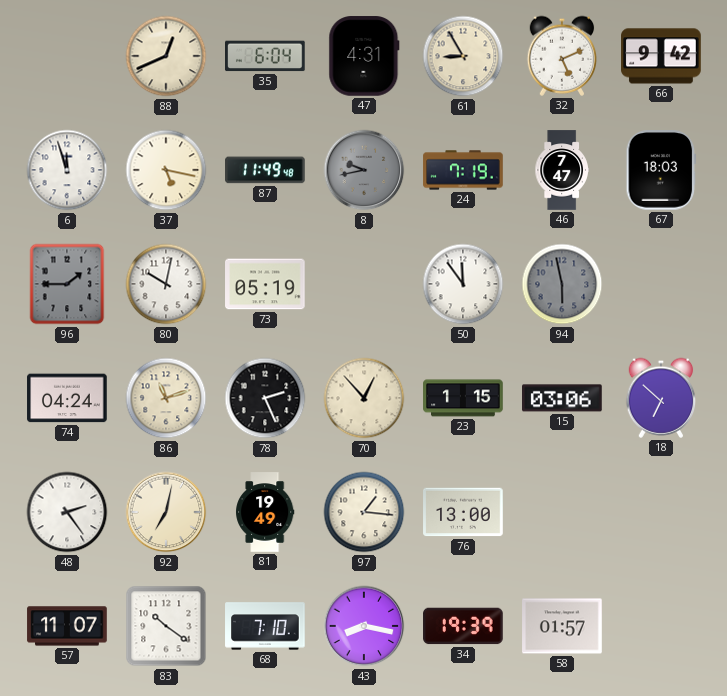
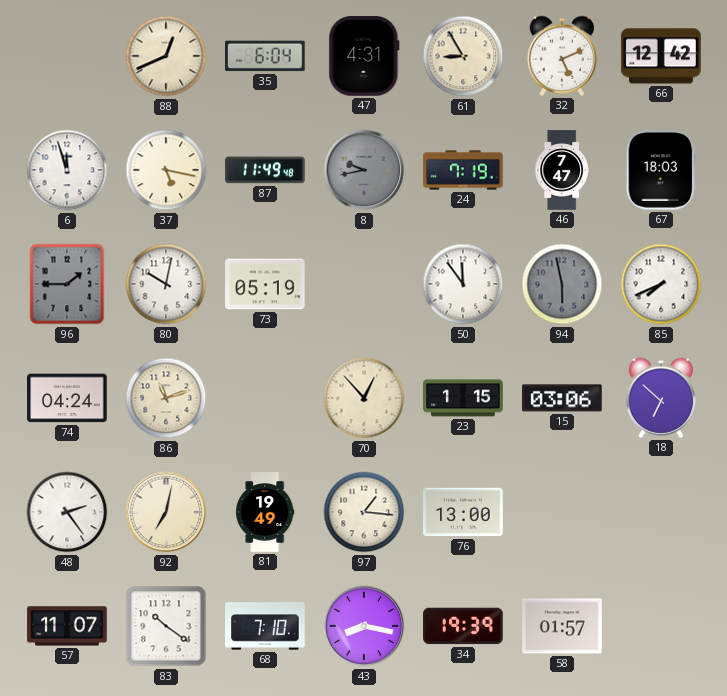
66: 9:42 -> 12:42 (661, 56)
85: none -> 7:41 (661, 284)
78: 2:26 -> none (265, 398)
